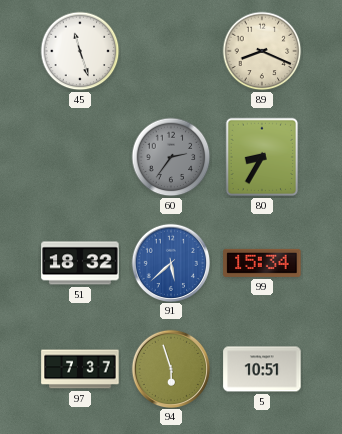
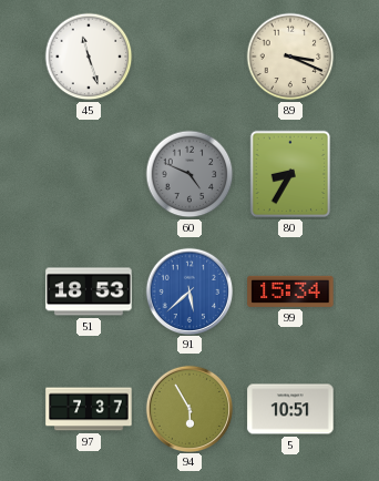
89: 8:19 -> 3:19 (290, 57)
60: 2:36 -> 4:49 (189, 174)
51: 18:32 -> 18:53 (89, 291)
94: 5:57 -> 5:55 (188, 408)
